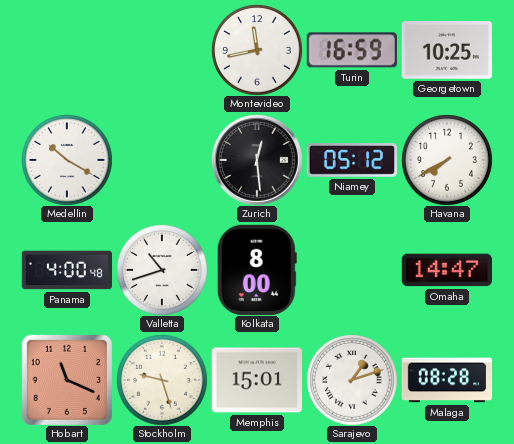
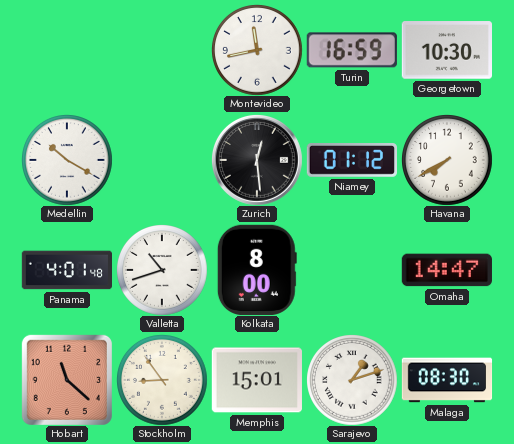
Georgetown: 10:25 -> 10:30 (446, 50)
Niamey: 05:12 -> 01:12 (351, 161)
Panama: 4:00 -> 4:01 (66, 270)
Hobart: 11:19 -> 11:22 (67, 380)
Stockholm: 9:27 -> 8:54 (162, 380)
Malaga: 08:28 -> 08:30 (447, 380)
